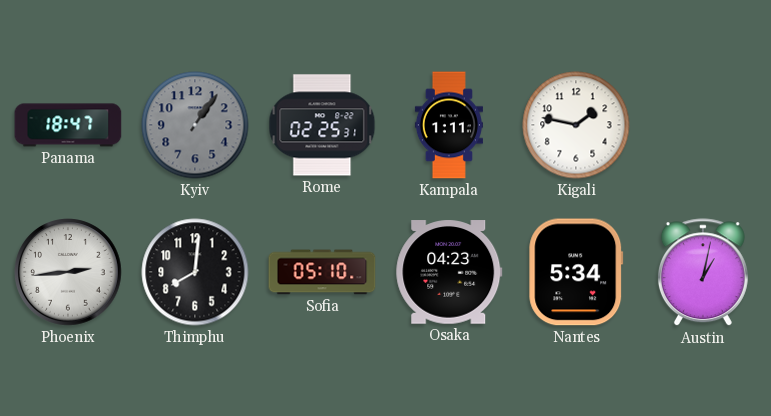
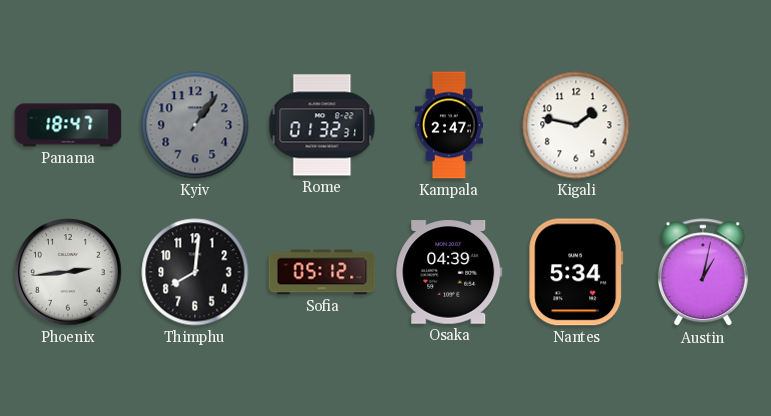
Rome: 02:25 -> 01:32 (322, 125)
Kampala: 1:11 -> 2:47 (449, 125)
Sofia: 05:10 -> 05:12 (322, 272)
Osaka: 04:23 -> 04:39 (449, 272)
